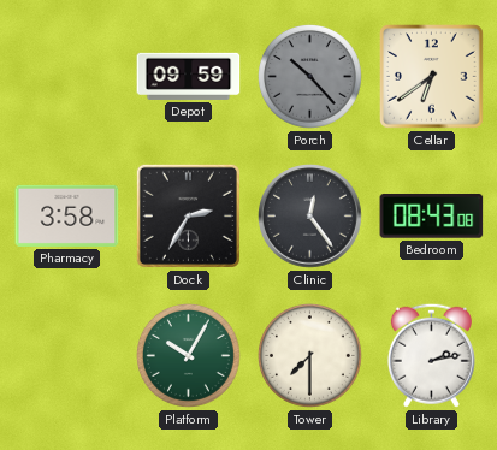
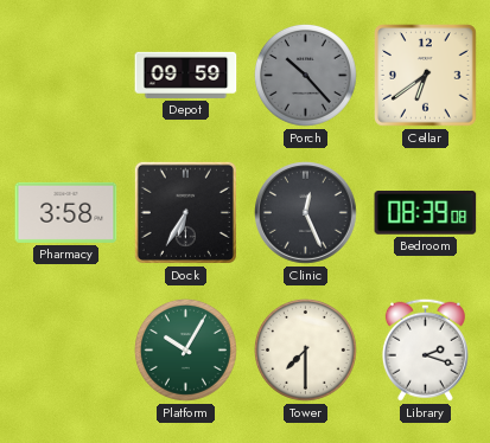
Dock: 2:35 -> 6:35 (185, 212)
Clinic: 12:24 -> 12:26 (306, 213)
Bedroom: 08:43 -> 08:39 (426, 213)
Library: 2:13 -> 2:18 (425, 349)
